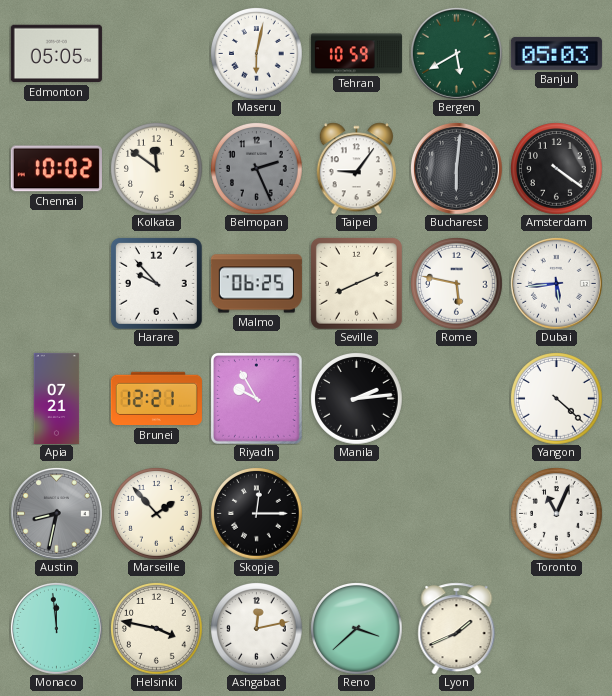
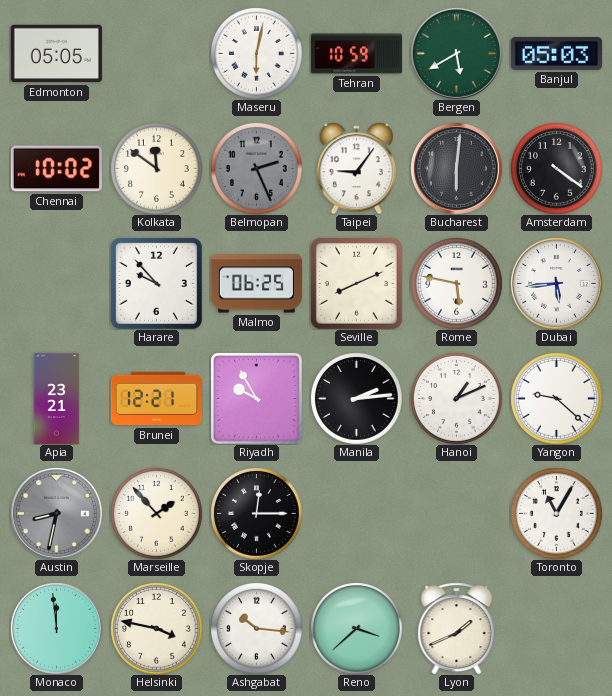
Apia: 07:21 -> 23:21 (57, 398)
Hanoi: none -> 1:11 (457, 399)
Yangon: 4:22 -> 9:22 (557, 399)
Toronto: 11:04 -> 11:05 (557, 514)
Ashgabat: 12:13 -> 10:16 (257, 629)
